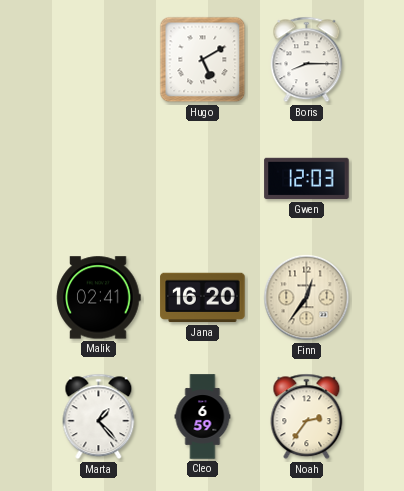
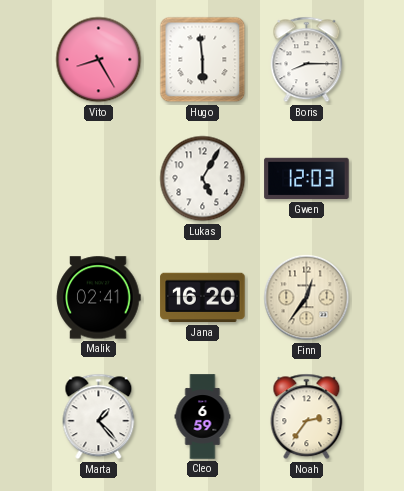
Vito: none -> 8:25 (99, 60)
Hugo: 5:10 -> 5:59 (203, 60)
Lukas: none -> 5:05 (203, 179)
